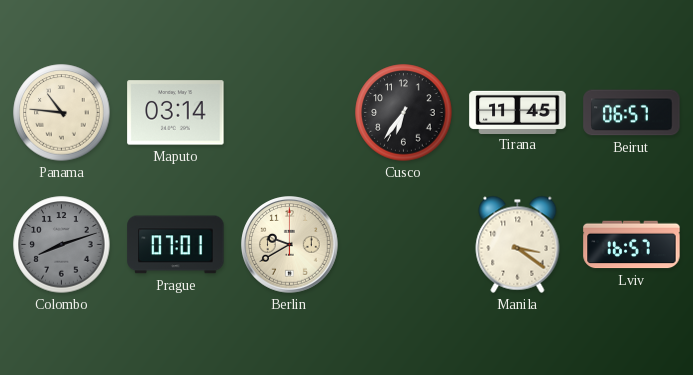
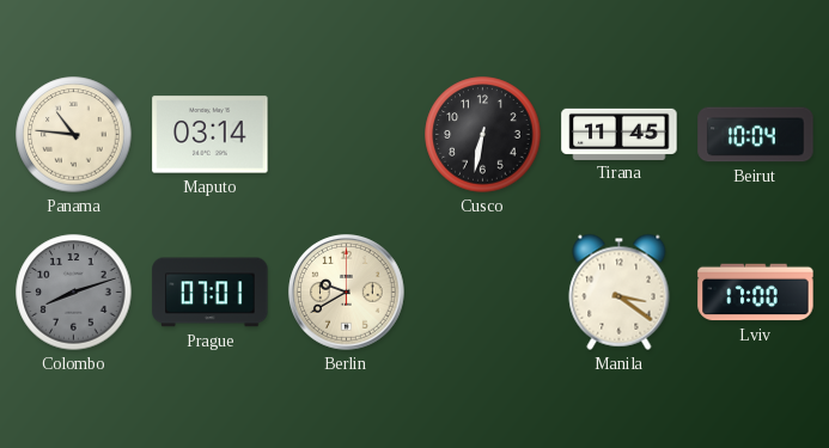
Cusco: 6:36 -> 6:32 (483, 135)
Beirut: 06:57 -> 10:04 (756, 135)
Lviv: 16:57 -> 17:00 (756, 293)
